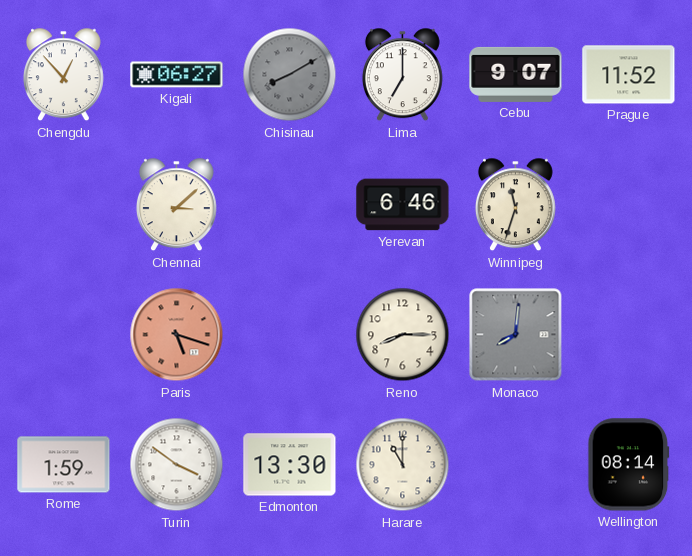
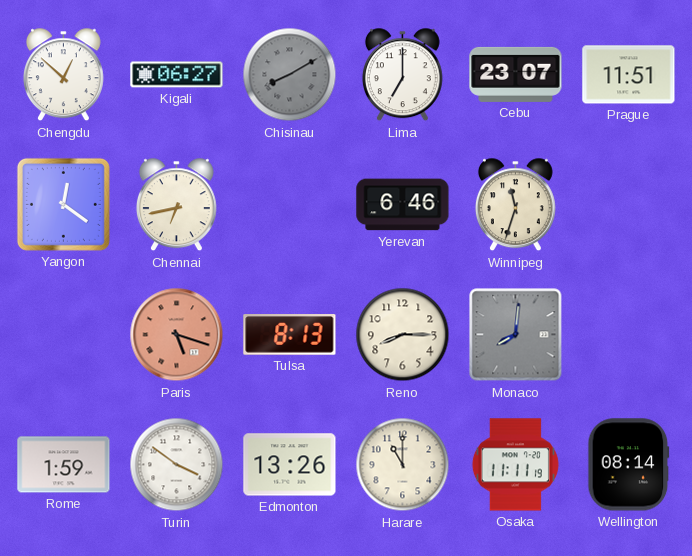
Chengdu: 12:53 -> 12:52 (63, 75)
Cebu: 9:07 -> 23:07 (516, 74)
Prague: 11:52 -> 11:51 (629, 75)
Yangon: none -> 12:21 (63, 204)
Chennai: 3:08 -> 6:43 (176, 205)
Tulsa: none -> 8:13 (290, 335)
Edmonton: 13:30 -> 13:26 (290, 465)
Osaka: none -> 11:11 (515, 465)
